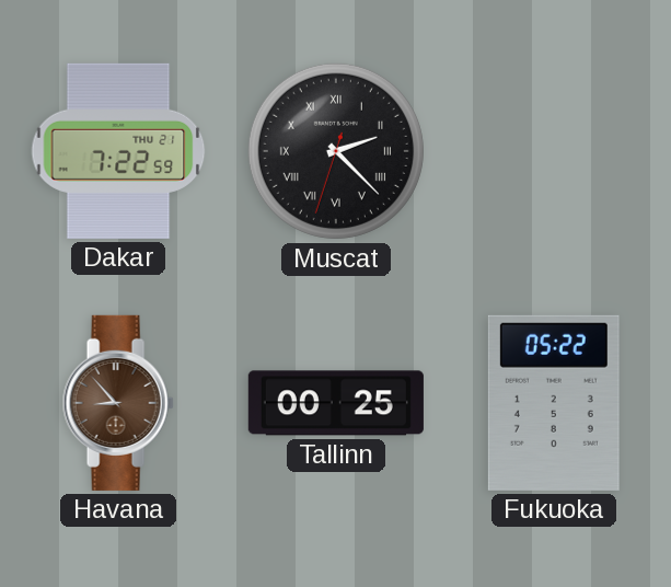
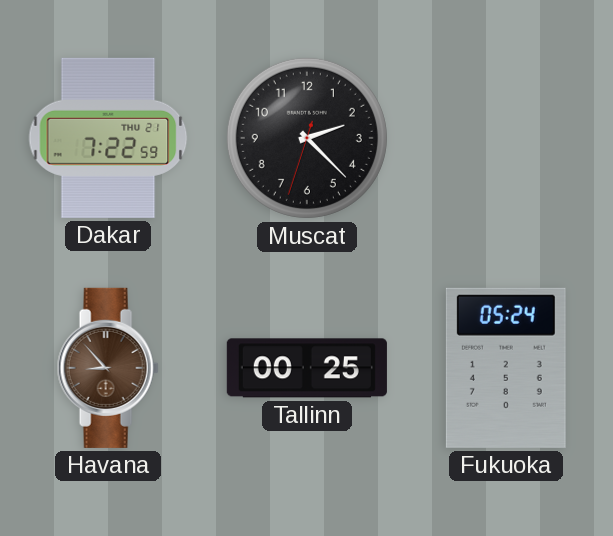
Muscat numerals: Roman -> Arabic (307, 138)
Fukuoka: 05:22 -> 05:24 (506, 368)
